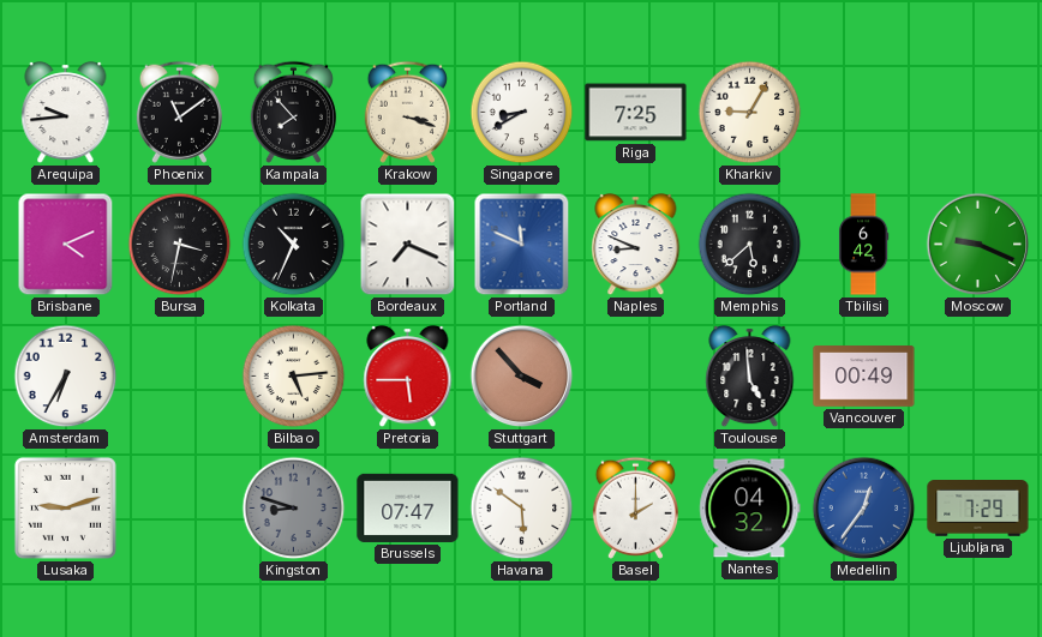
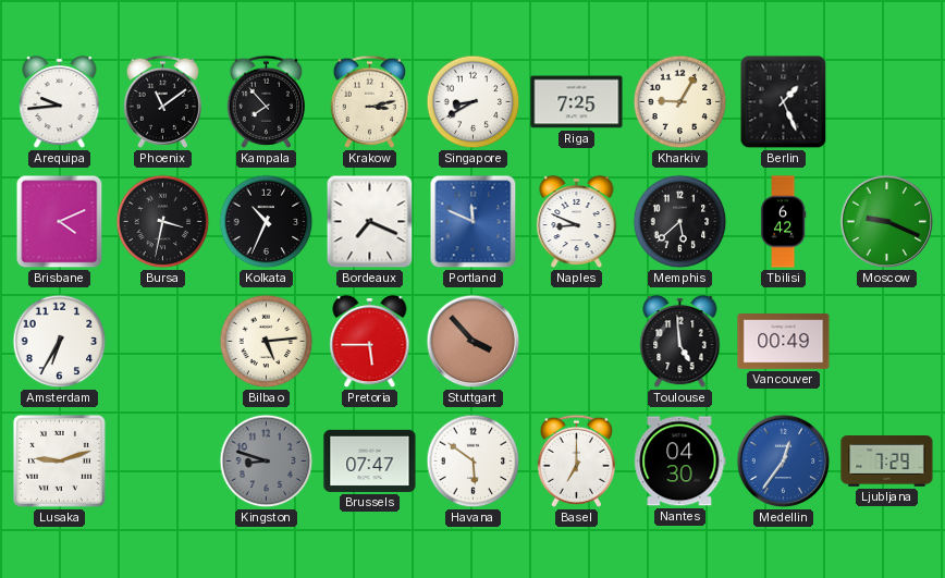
Krakow: 3:18 -> 3:13 (369, 101)
Berlin: none -> 1:26 (784, 102)
Basel: 2:00 -> 7:00 (576, 460)
Nantes: 04:32 -> 04:30 (680, 462)
